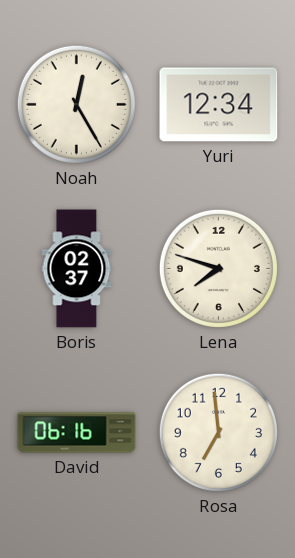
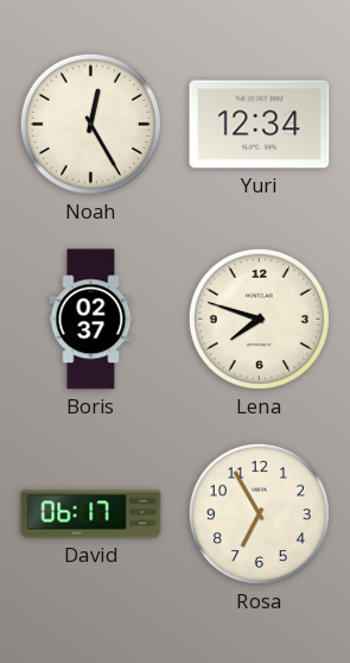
David: 06:16 -> 06:17 (91, 514)
Rosa: 6:59 -> 6:55 (259, 513)
